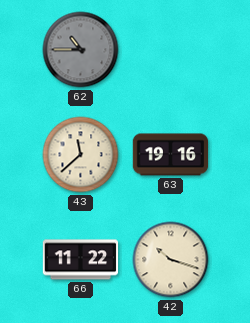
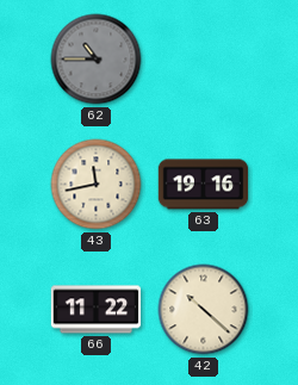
43: 11:38 -> 11:43 (97, 185)
42: 10:18 -> 10:22 (204, 310)
